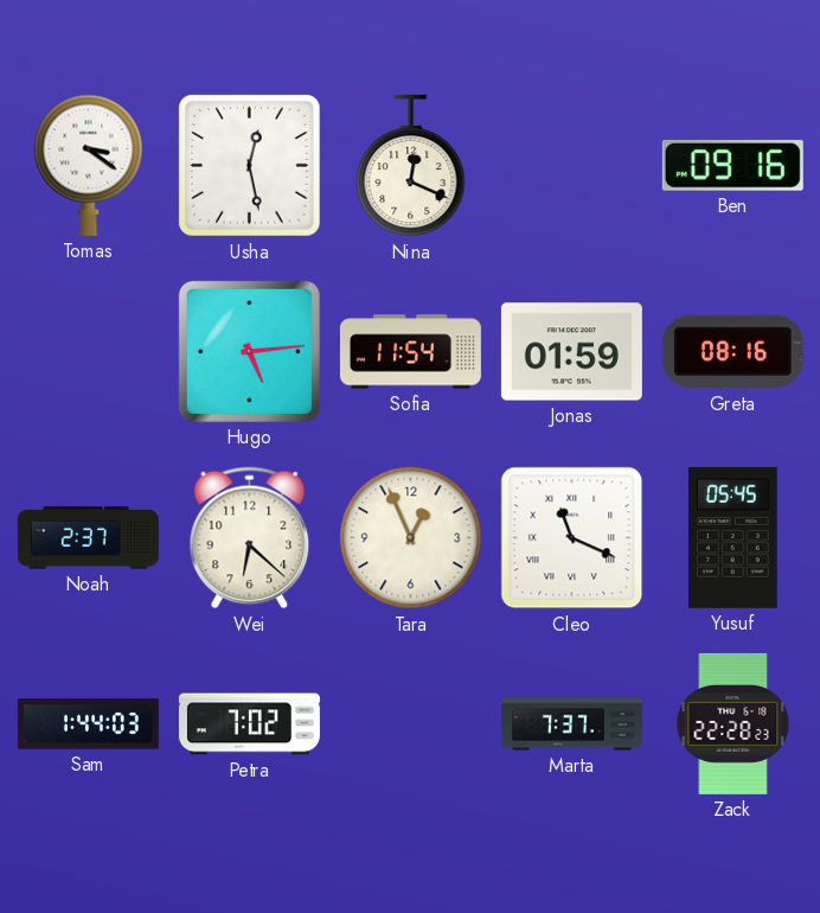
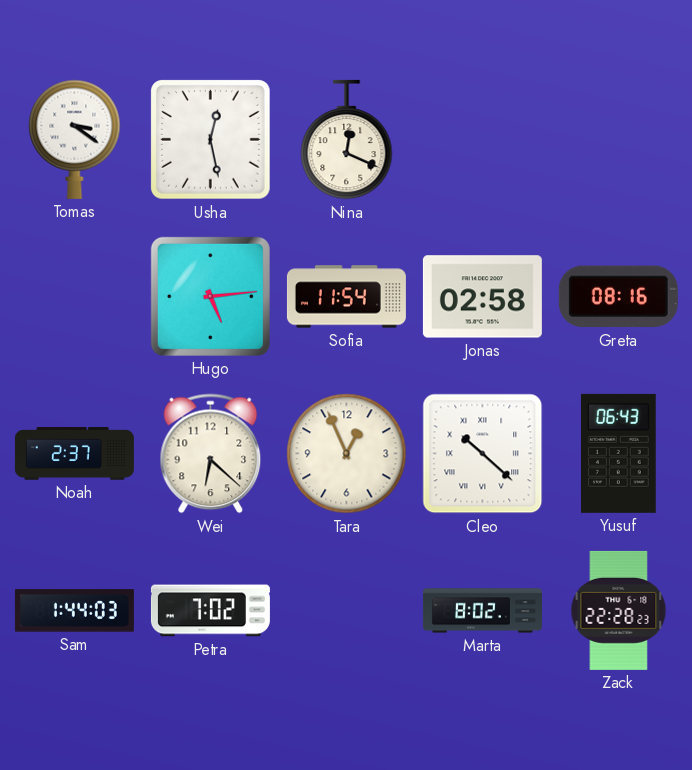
Ben: 09:16 -> none (732, 165)
Jonas: 01:59 -> 02:58 (482, 297)
Cleo: 11:19 -> 10:22 (483, 454)
Yusuf: 05:45 -> 06:43 (618, 453)
Marta: 7:37 -> 8:02 (482, 611)
